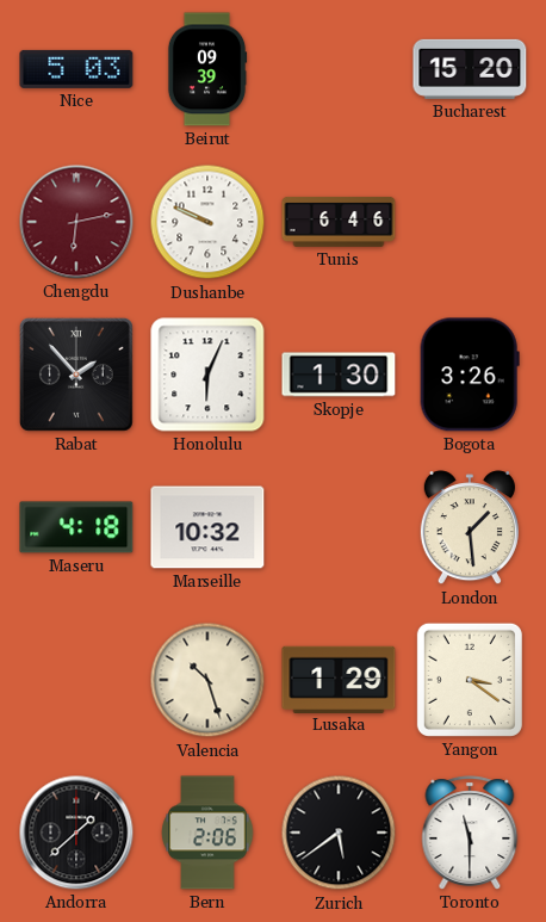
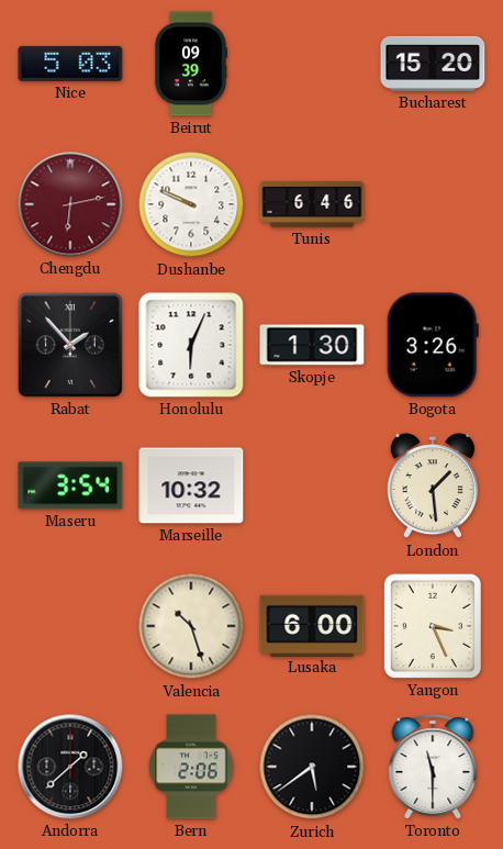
Maseru: 4:18 -> 3:54 (70, 485)
Lusaka: 1:29 -> 6:00 (312, 625)
Yangon: 3:21 -> 3:26 (433, 626)
